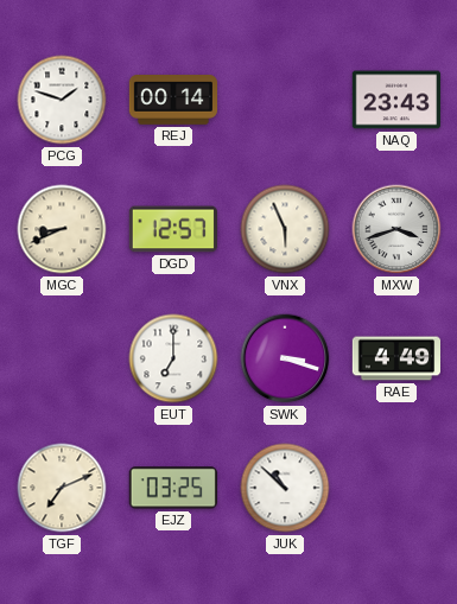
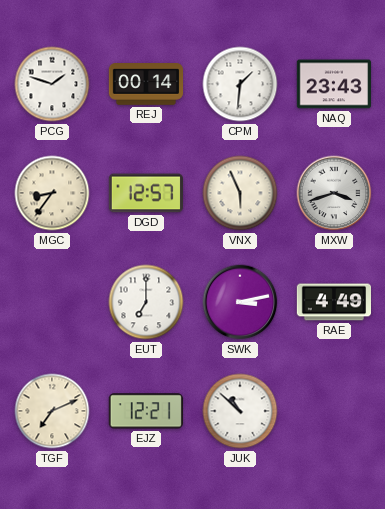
CPM: none -> 1:31 (240, 84)
MGC: 8:41 -> 8:36 (52, 193)
SWK: 3:18 -> 3:13 (240, 302)
EJZ: 03:25 -> 12:21 (146, 411)
